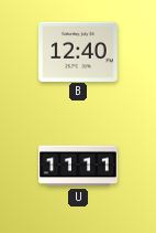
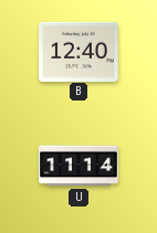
U: 11:11 -> 11:14 (78, 166)
